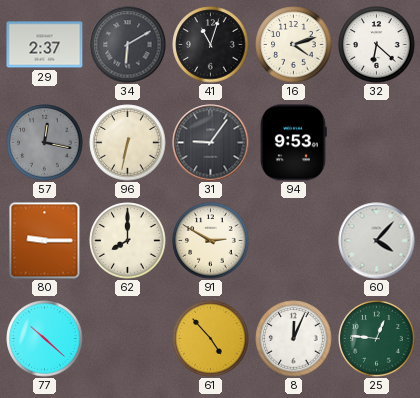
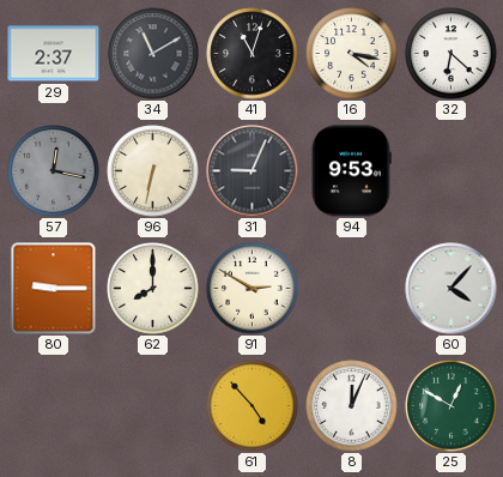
34: 6:10 -> 11:10 (153, 54)
16: 4:12 -> 4:17 (352, 54)
31: 9:06 -> 9:04 (253, 171)
77: 10:22 -> none (45, 339)
25: 12:46 -> 12:50 (452, 406)
